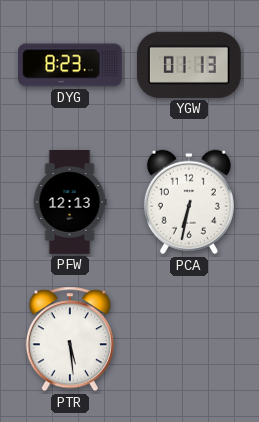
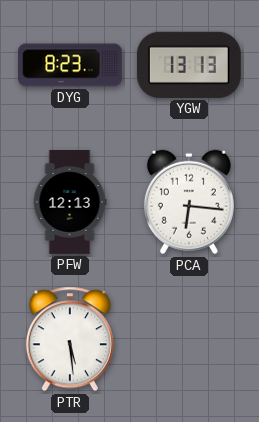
YGW: 01:13 -> 13:13 (189, 65)
PCA: 6:32 -> 6:16 (189, 202)
